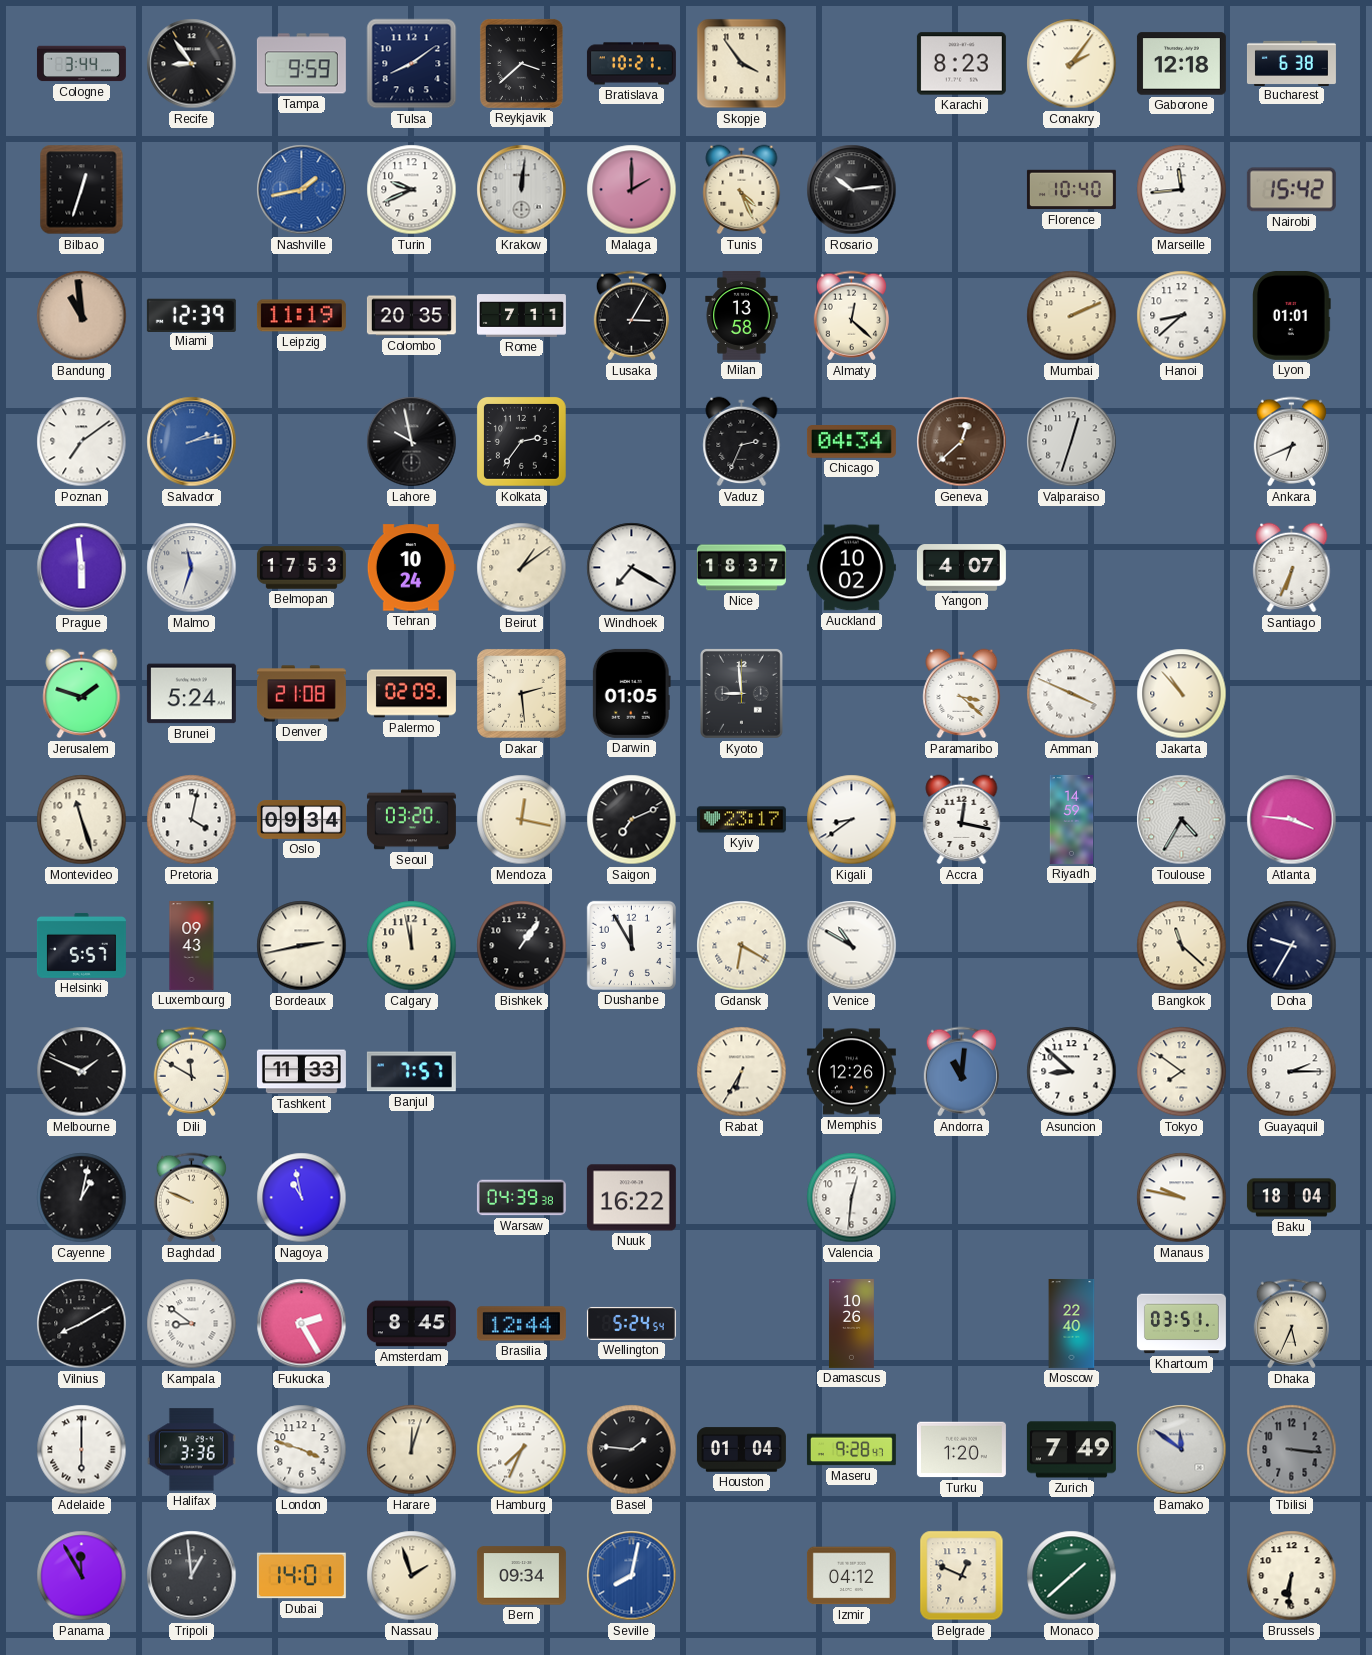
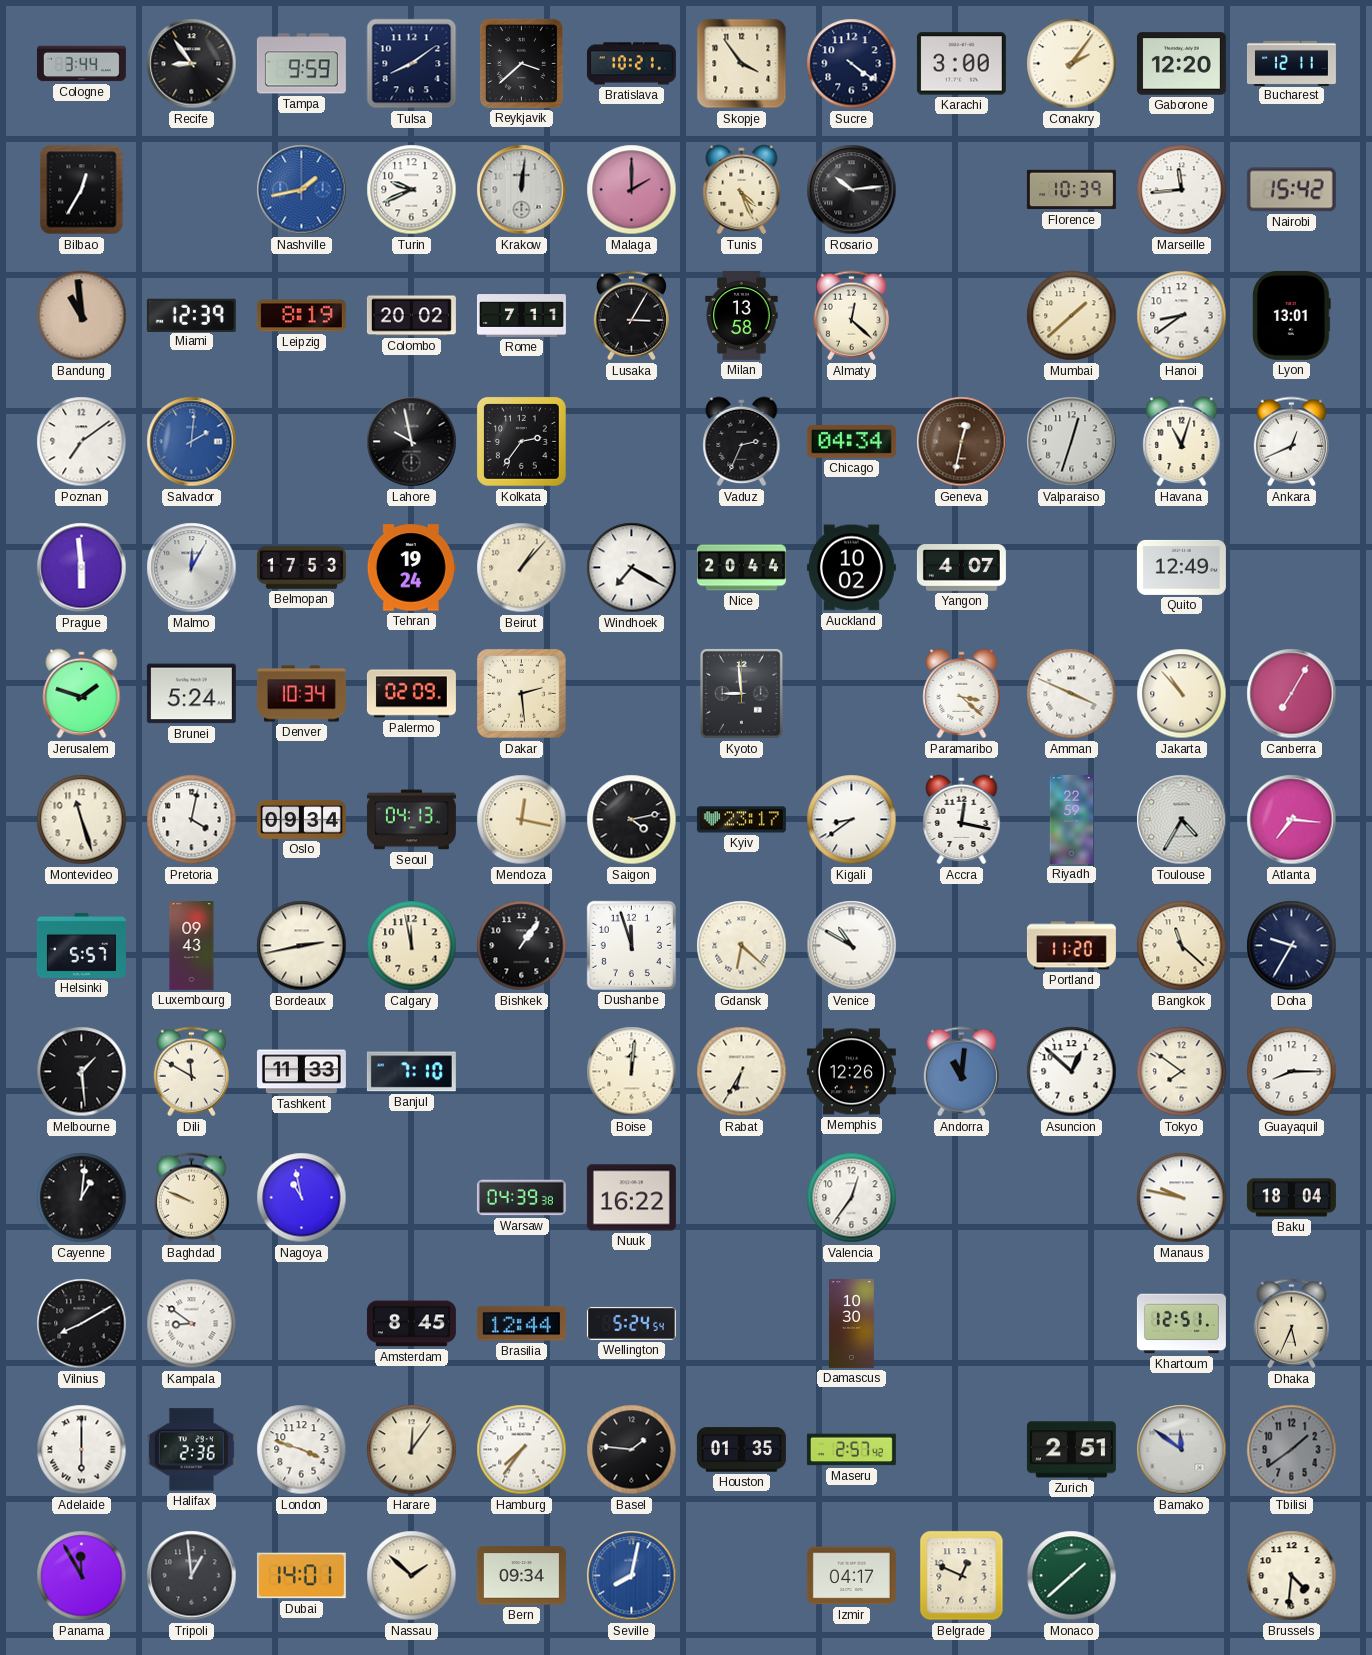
Sucre: none -> 4:21 (852, 64)
Karachi: 8:23 -> 3:00 (961, 64)
Gaborone: 12:18 -> 12:20 (1181, 64)
Bucharest: 6:38 -> 12:11 (1291, 63)
Bilbao: 12:33 -> 12:35 (82, 190)
Florence: 10:40 -> 10:39 (1071, 190)
Leipzig: 11:19 -> 8:19 (301, 316)
Colombo: 20:35 -> 20:02 (411, 316)
Mumbai: 2:11 -> 1:38 (1072, 316)
Hanoi: 8:38 -> 8:39 (1182, 316)
Lyon: 01:01 -> 13:01 (1292, 315)
Salvador: 2:13 -> 2:01 (192, 442)
Geneva: 12:38 -> 12:32 (962, 442)
Havana: none -> 11:03 (1182, 442)
Ankara: 6:41 -> 12:41 (1291, 442)
Malmo: 11:33 -> 12:05 (192, 568)
Tehran: 10:24 -> 19:24 (411, 568)
Beirut: 1:09 -> 1:07 (522, 568)
Nice: 18:37 -> 20:44 (741, 568)
Quito: none -> 12:49 (1181, 567)
Santiago: 6:34 -> none (1292, 568)
Denver: 21:08 -> 10:34 (301, 694)
Darwin: 01:05 -> none (631, 693)
Canberra: none -> 7:05 (1292, 694)
Seoul: 03:20 -> 04:13 (411, 820)
Saigon: 7:11 -> 4:13 (632, 820)
Riyadh: 14:59 -> 22:59 (1072, 819)
Atlanta: 3:46 -> 7:16 (1292, 820)
Dushanbe: 11:55 -> 11:57 (631, 945)
Gdansk: 6:20 -> 6:22 (742, 946)
Portland: none -> 11:20 (1071, 946)
Melbourne: 1:49 -> 1:29 (82, 1072)
Banjul: 7:57 -> 7:10 (411, 1072)
Boise: none -> 12:01 (632, 1072)
Asuncion: 8:52 -> 12:52 (1072, 1072)
Guayaquil: 2:15 -> 8:15 (1292, 1072)
Cayenne: 1:02 -> 1:01 (82, 1198)
Valencia: 12:31 -> 12:36 (852, 1198)
Fukuoka: 2:25 -> none (302, 1324)
Damascus: 10:26 -> 10:30 (851, 1323)
Moscow: 22:40 -> none (1072, 1323)
Khartoum: 03:51 -> 12:51 (1181, 1324)
Halifax: 3:36 -> 2:36 (191, 1450)
Harare: 12:03 -> 12:06 (412, 1450)
Hamburg: 7:34 -> 7:36 (522, 1450)
Houston: 01:04 -> 01:35 (741, 1450)
Maseru: 9:28 -> 2:57 (851, 1450)
Turku: 1:20 -> none (961, 1450)
Zurich: 7:49 -> 2:51 (1071, 1450)
Tbilisi: 3:16 -> 1:39 (1292, 1450)
Nassau: 1:57 -> 1:52 (412, 1576)
Izmir: 04:12 -> 04:17 (851, 1576)
Brussels: 6:31 -> 4:31 (1292, 1576)
